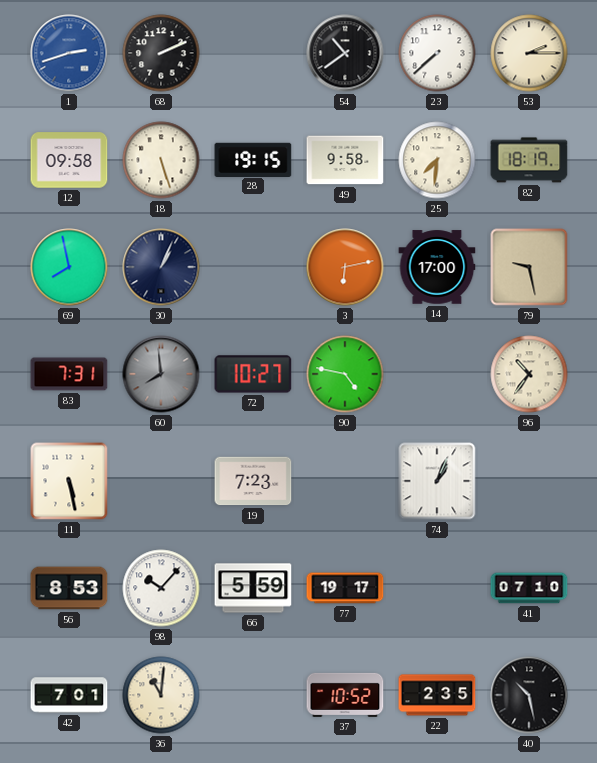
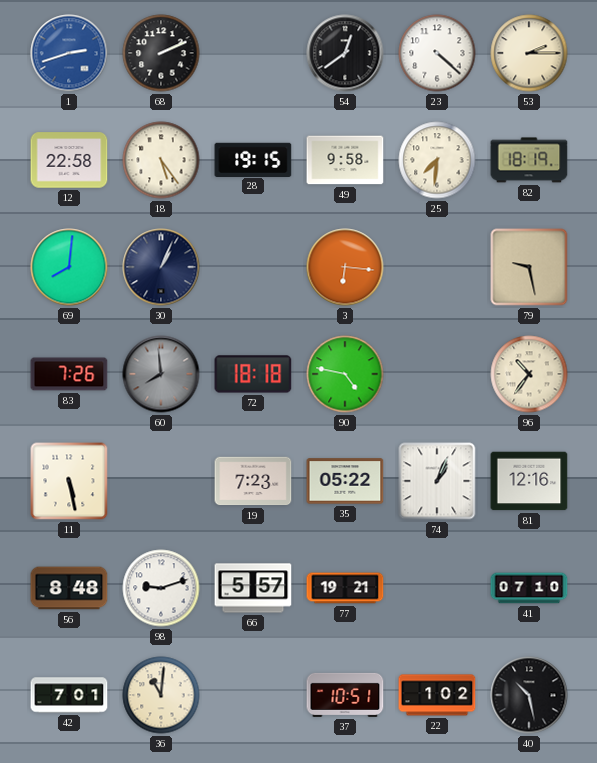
54: 10:39 -> 12:39 (345, 53)
23: 7:38 -> 4:22 (437, 53)
12: 09:58 -> 22:58 (69, 160)
18: 5:27 -> 5:24 (161, 160)
69: 7:58 -> 8:01 (69, 267)
3: 6:13 -> 6:16 (345, 267)
14: 17:00 -> none (437, 267)
83: 7:31 -> 7:26 (69, 374)
72: 10:27 -> 18:18 (253, 374)
35: none -> 05:22 (345, 481)
81: none -> 12:16 (529, 481)
56: 8:53 -> 8:48 (69, 588)
98: 10:07 -> 9:12 (161, 588)
66: 5:59 -> 5:57 (253, 588)
77: 19:17 -> 19:21 (345, 588)
37: 10:52 -> 10:51 (345, 695)
22: 2:35 -> 1:02 (437, 695)
